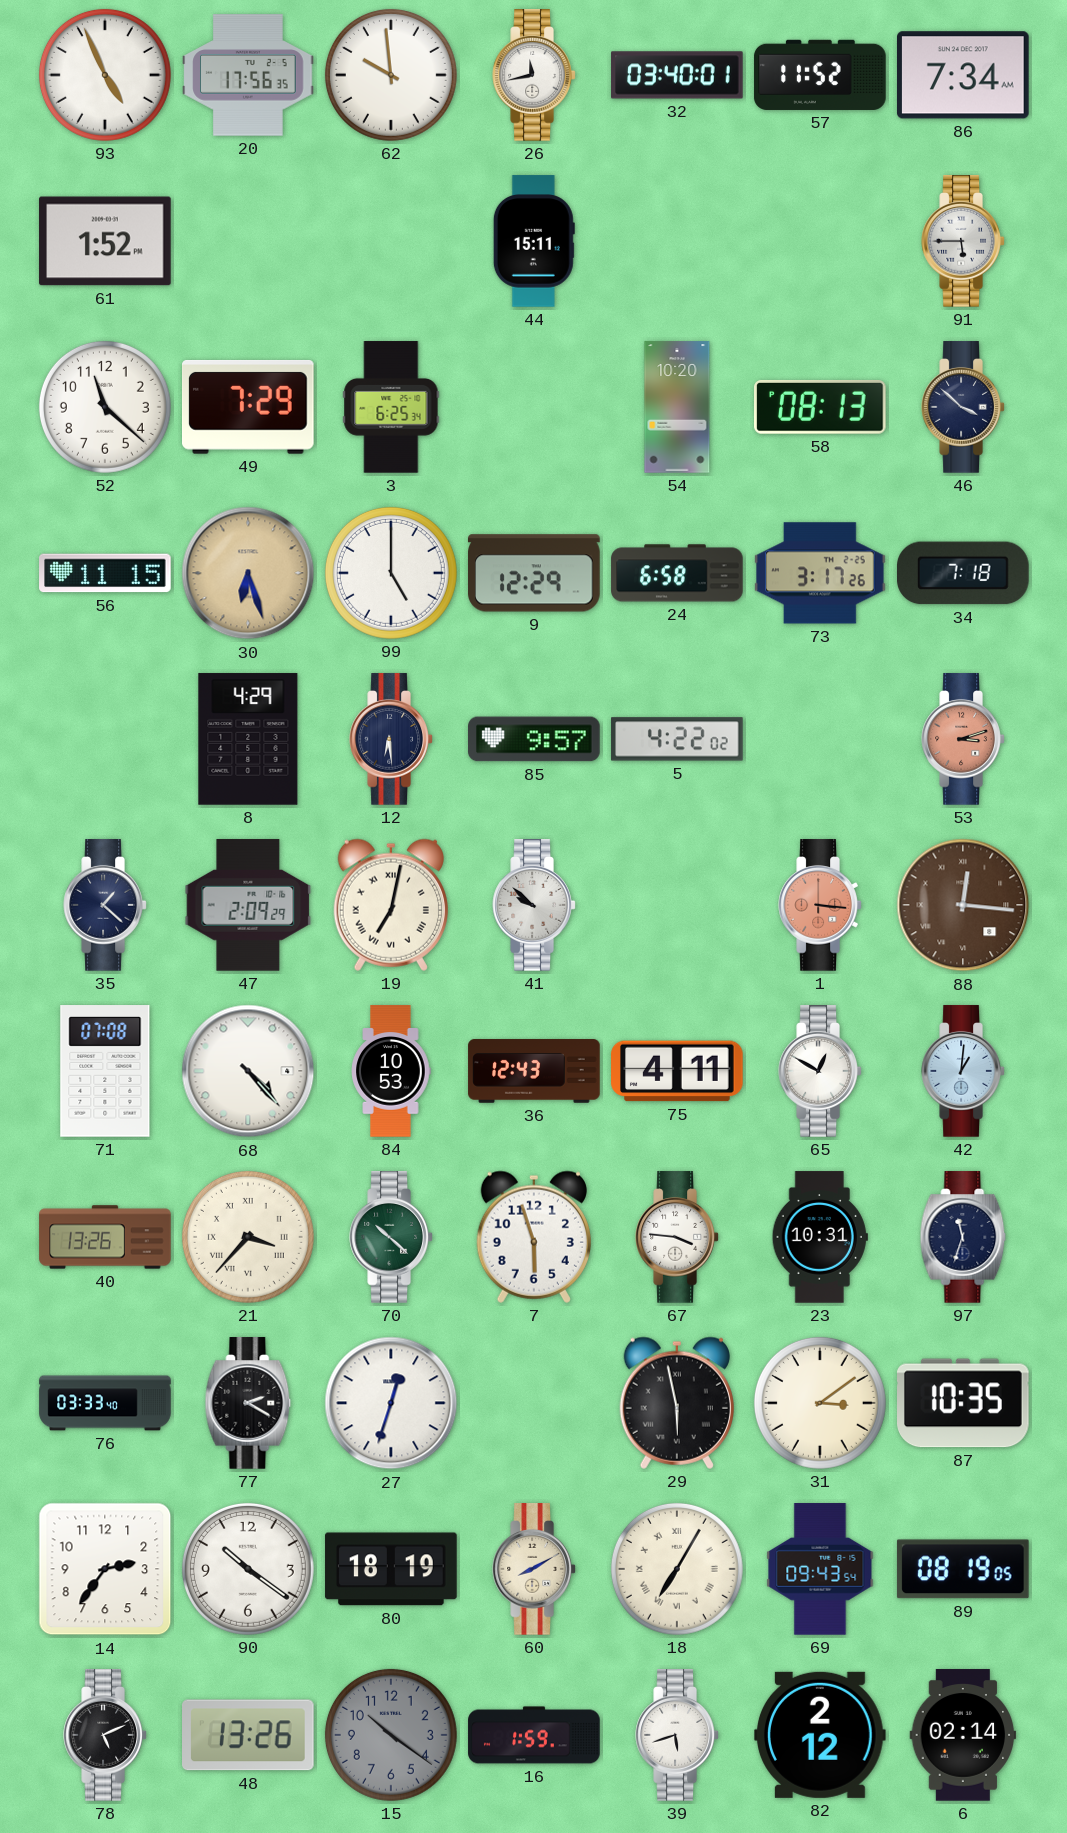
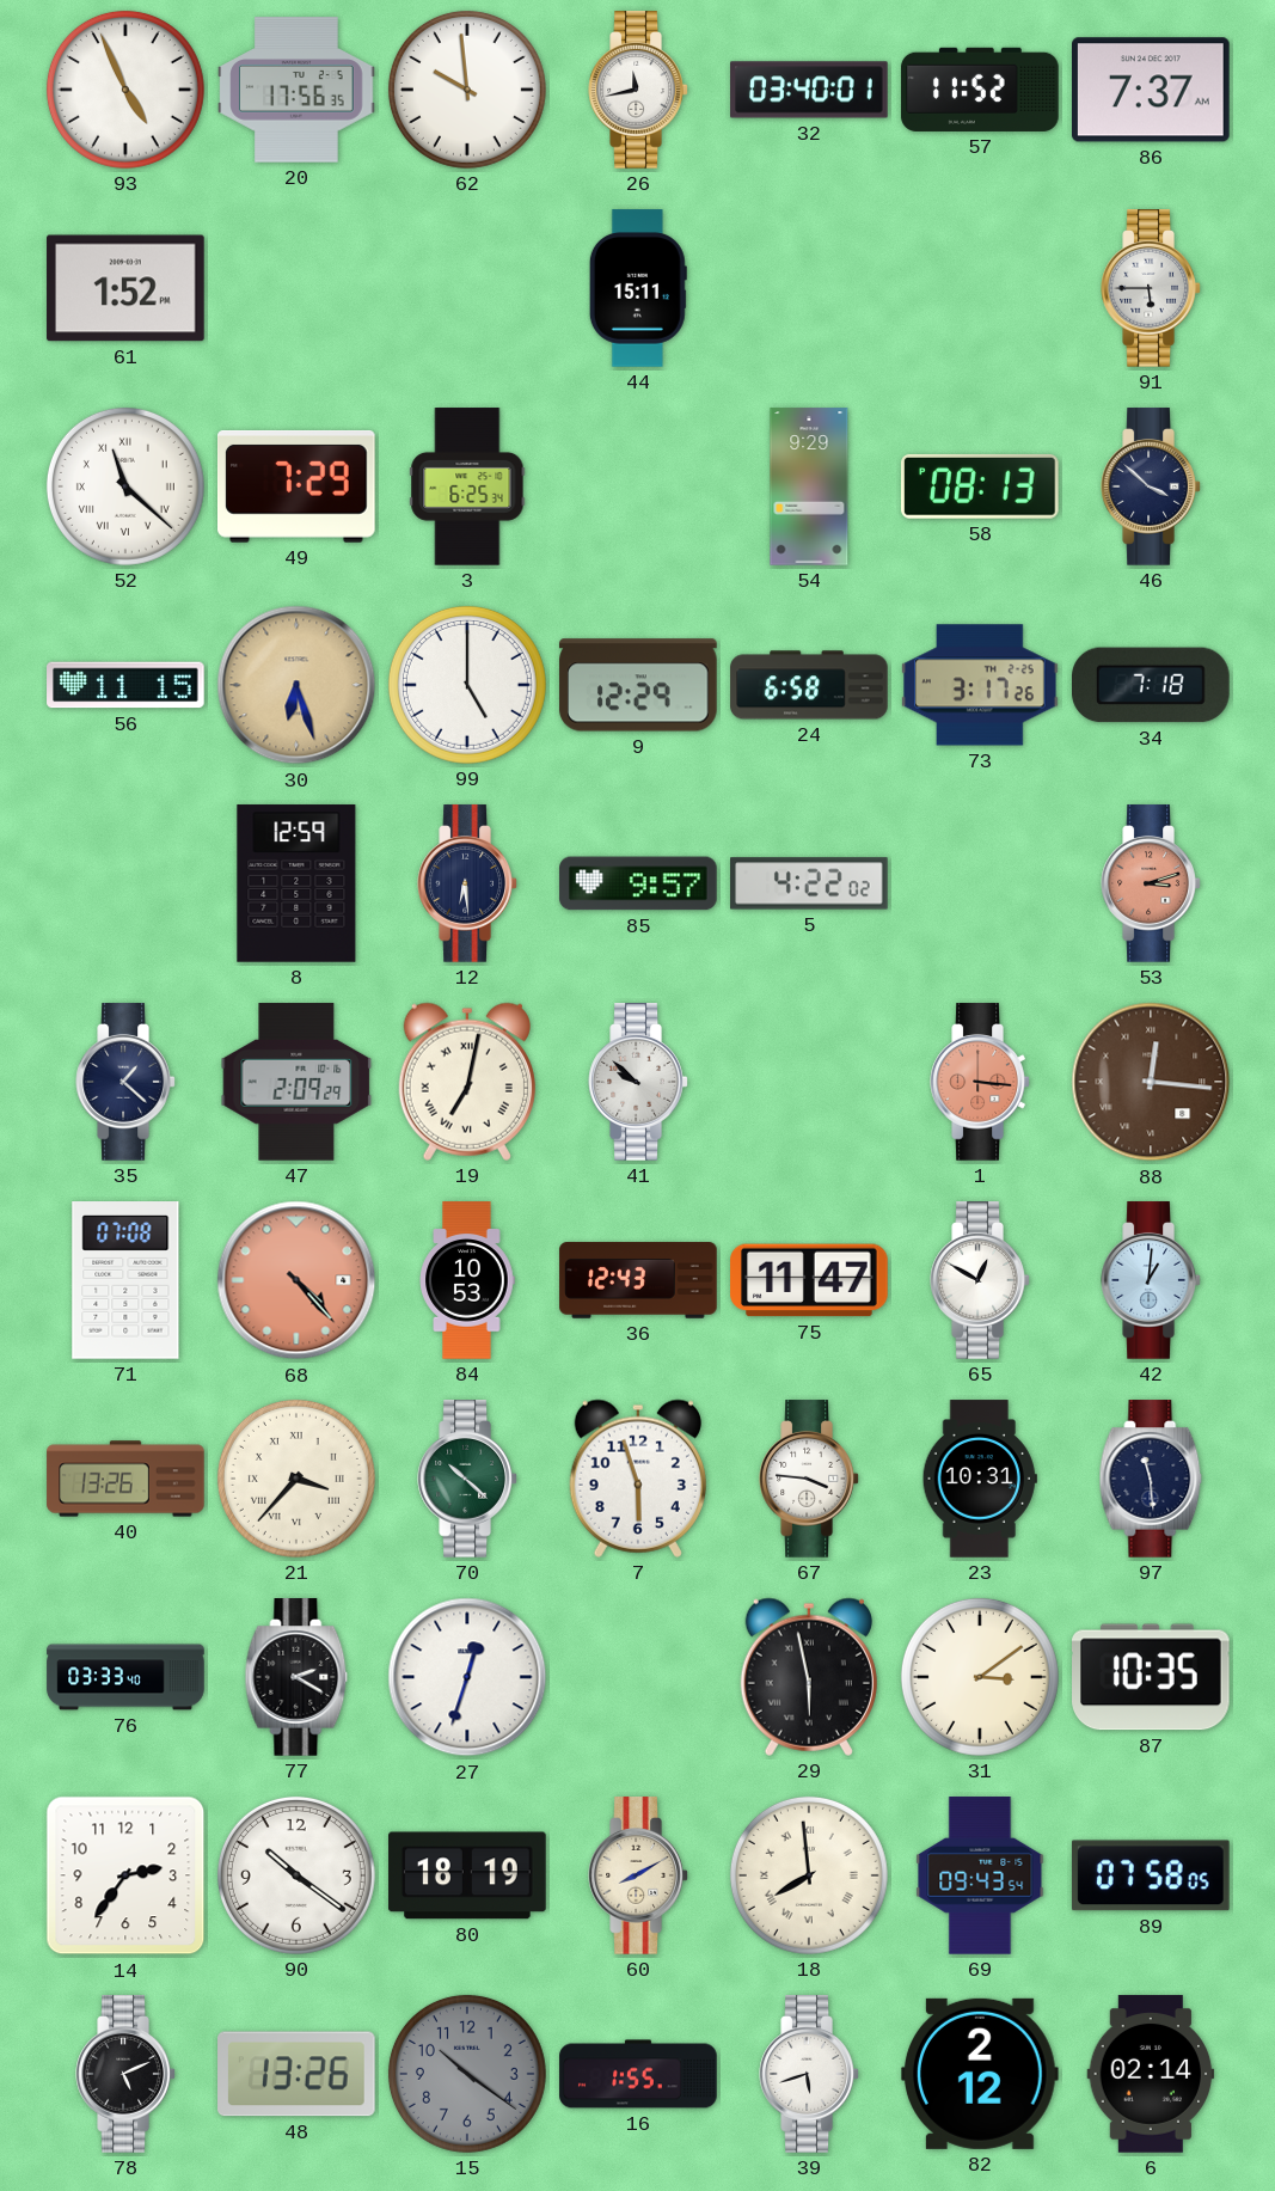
86: 7:34 -> 7:37 (1152, 90)
52 numerals: Arabic -> Roman (125, 486)
54: 10:20 -> 9:29 (809, 486)
8: 4:29 -> 12:59 (296, 883)
68 dial: white -> salmon (296, 1280)
75: 4:11 -> 11:47 (809, 1280)
97: 11:33 -> 11:29 (1151, 1479)
18: 7:05 -> 7:59 (809, 1875)
89: 08:19 -> 07:58 (1151, 1875)
16: 1:59 -> 1:55 (638, 2074)
